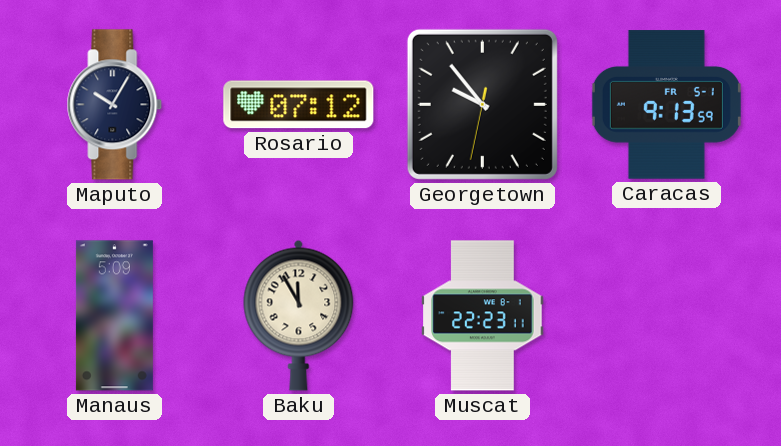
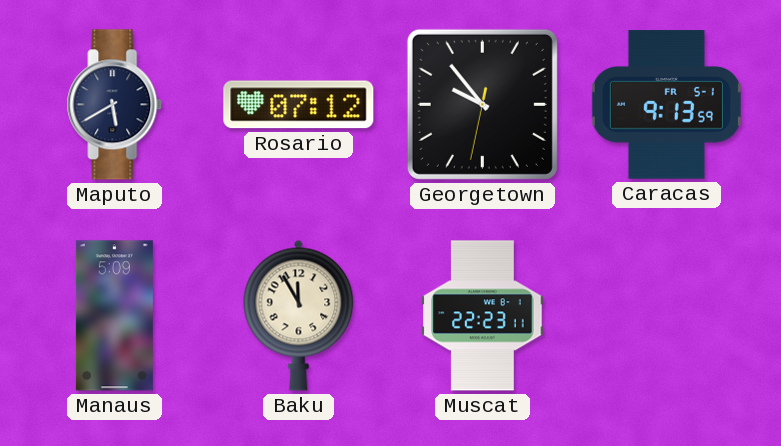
Maputo: 10:05 -> 5:40 (115, 105)
